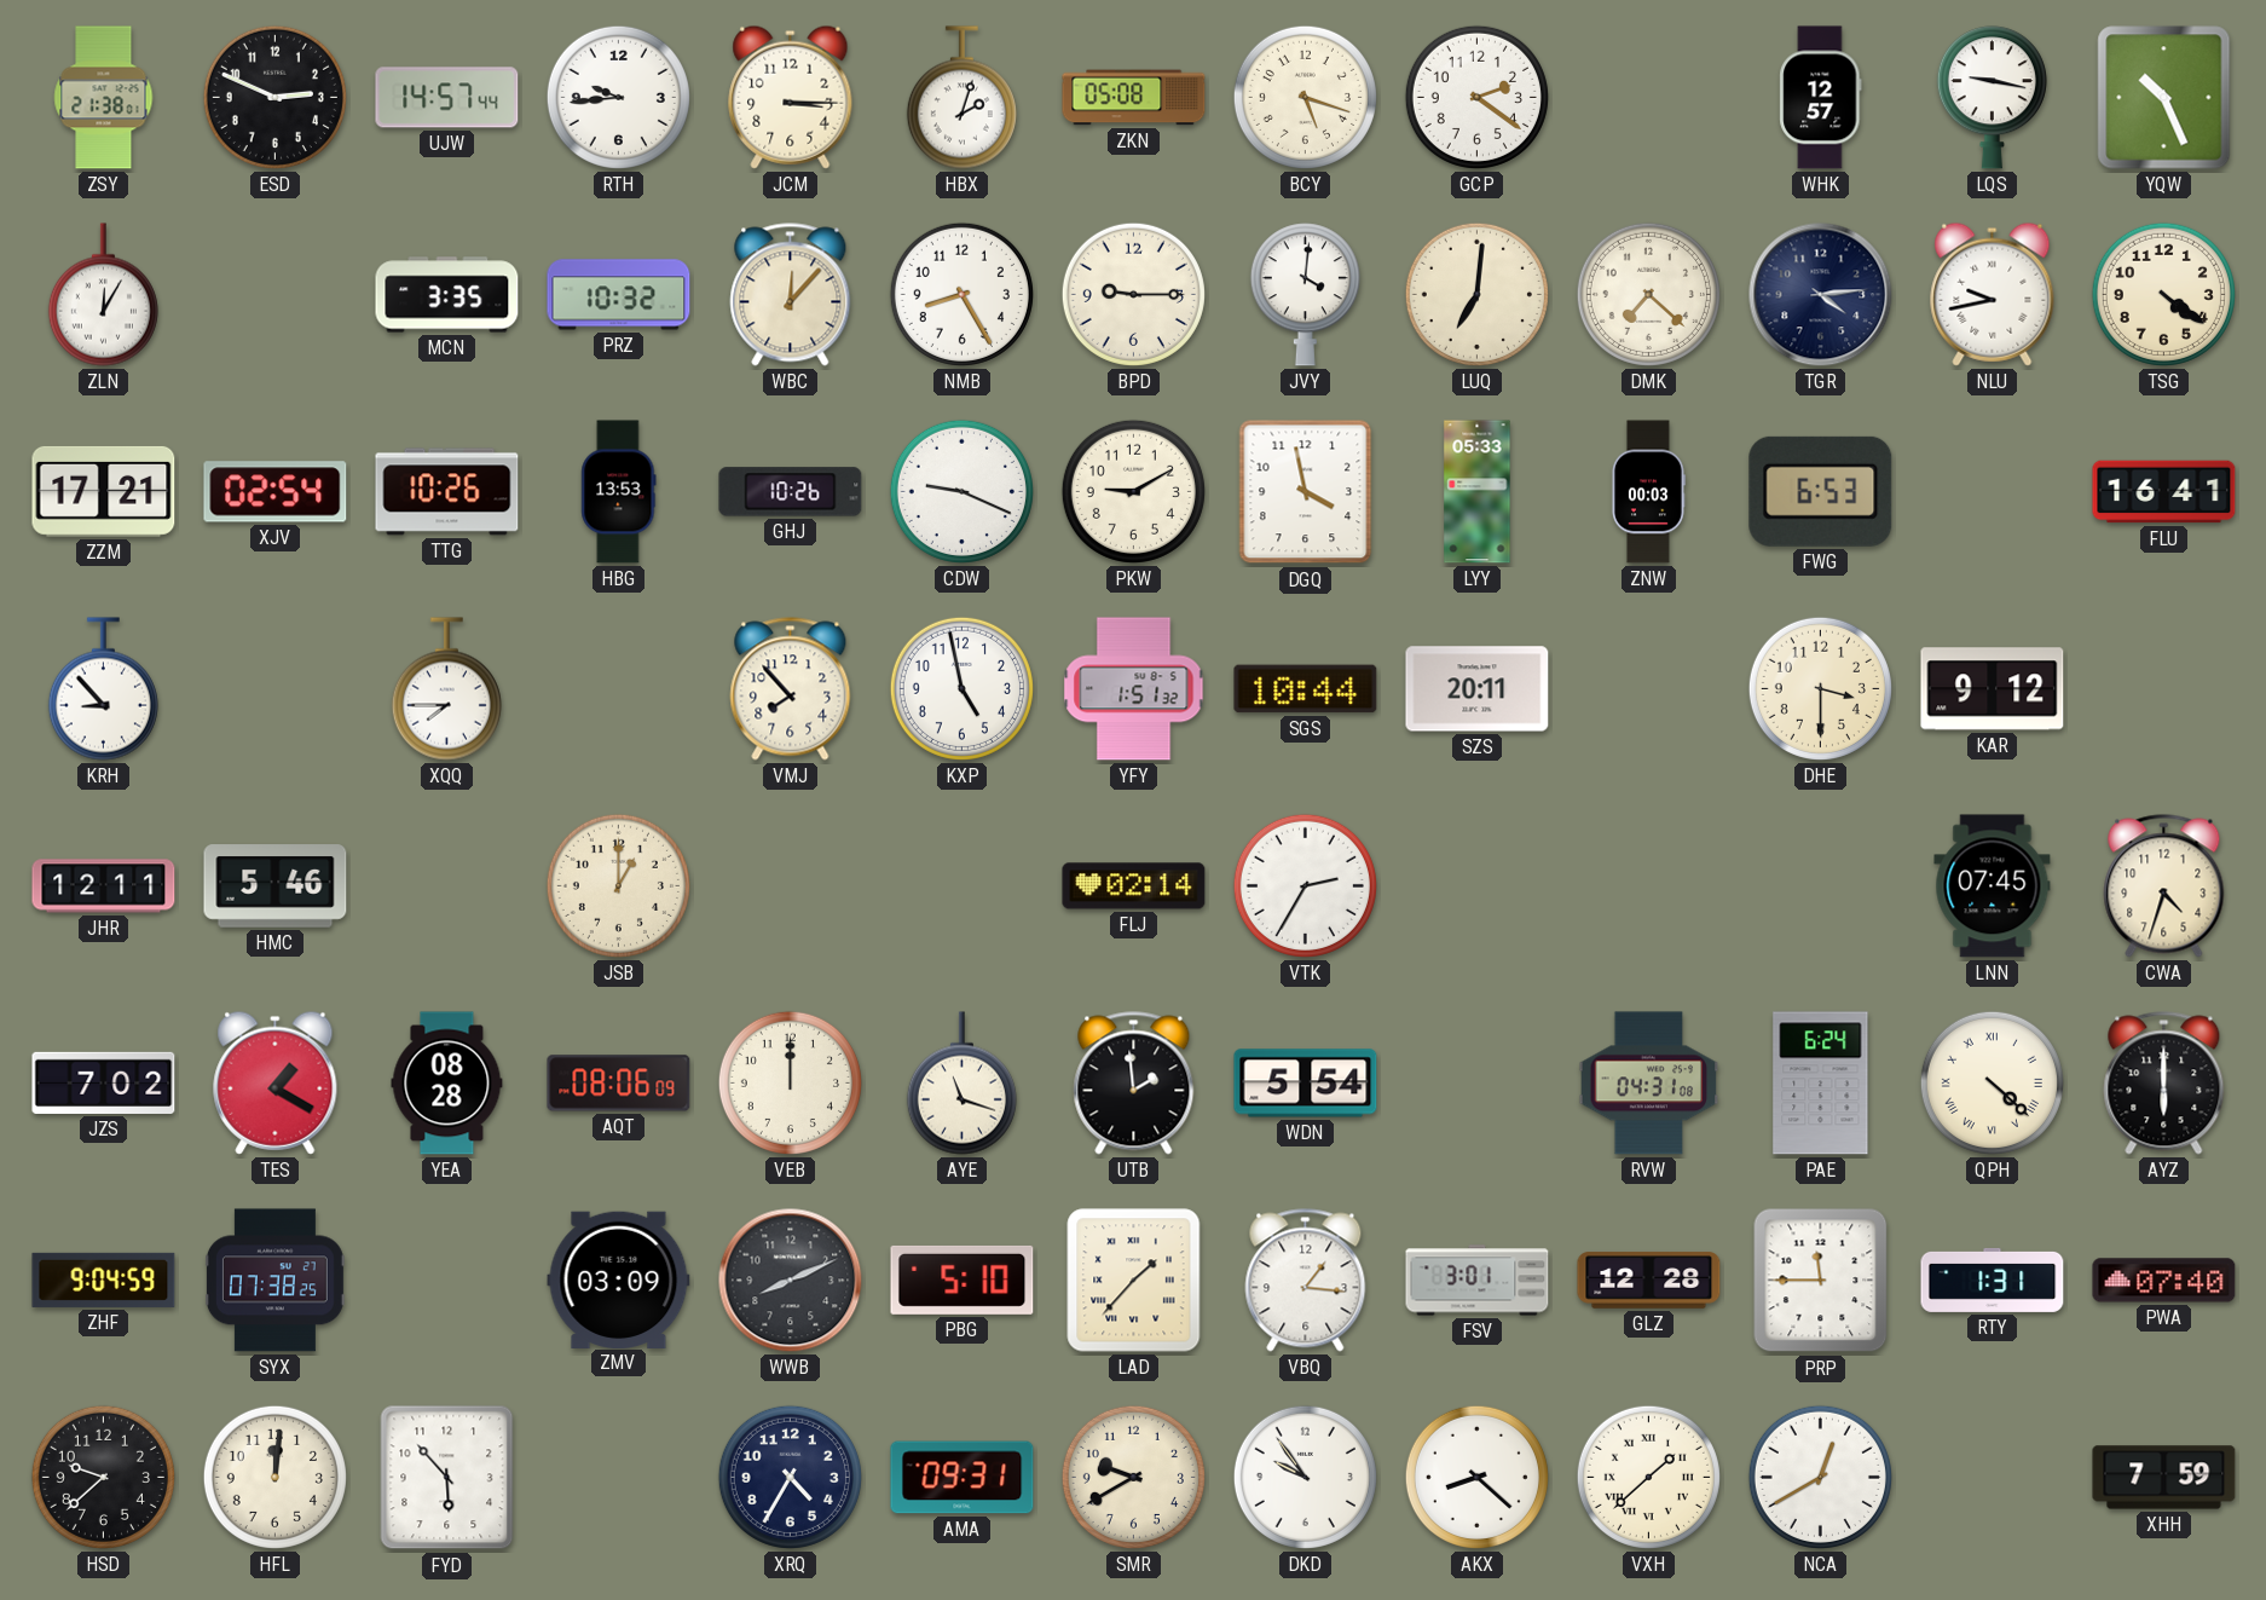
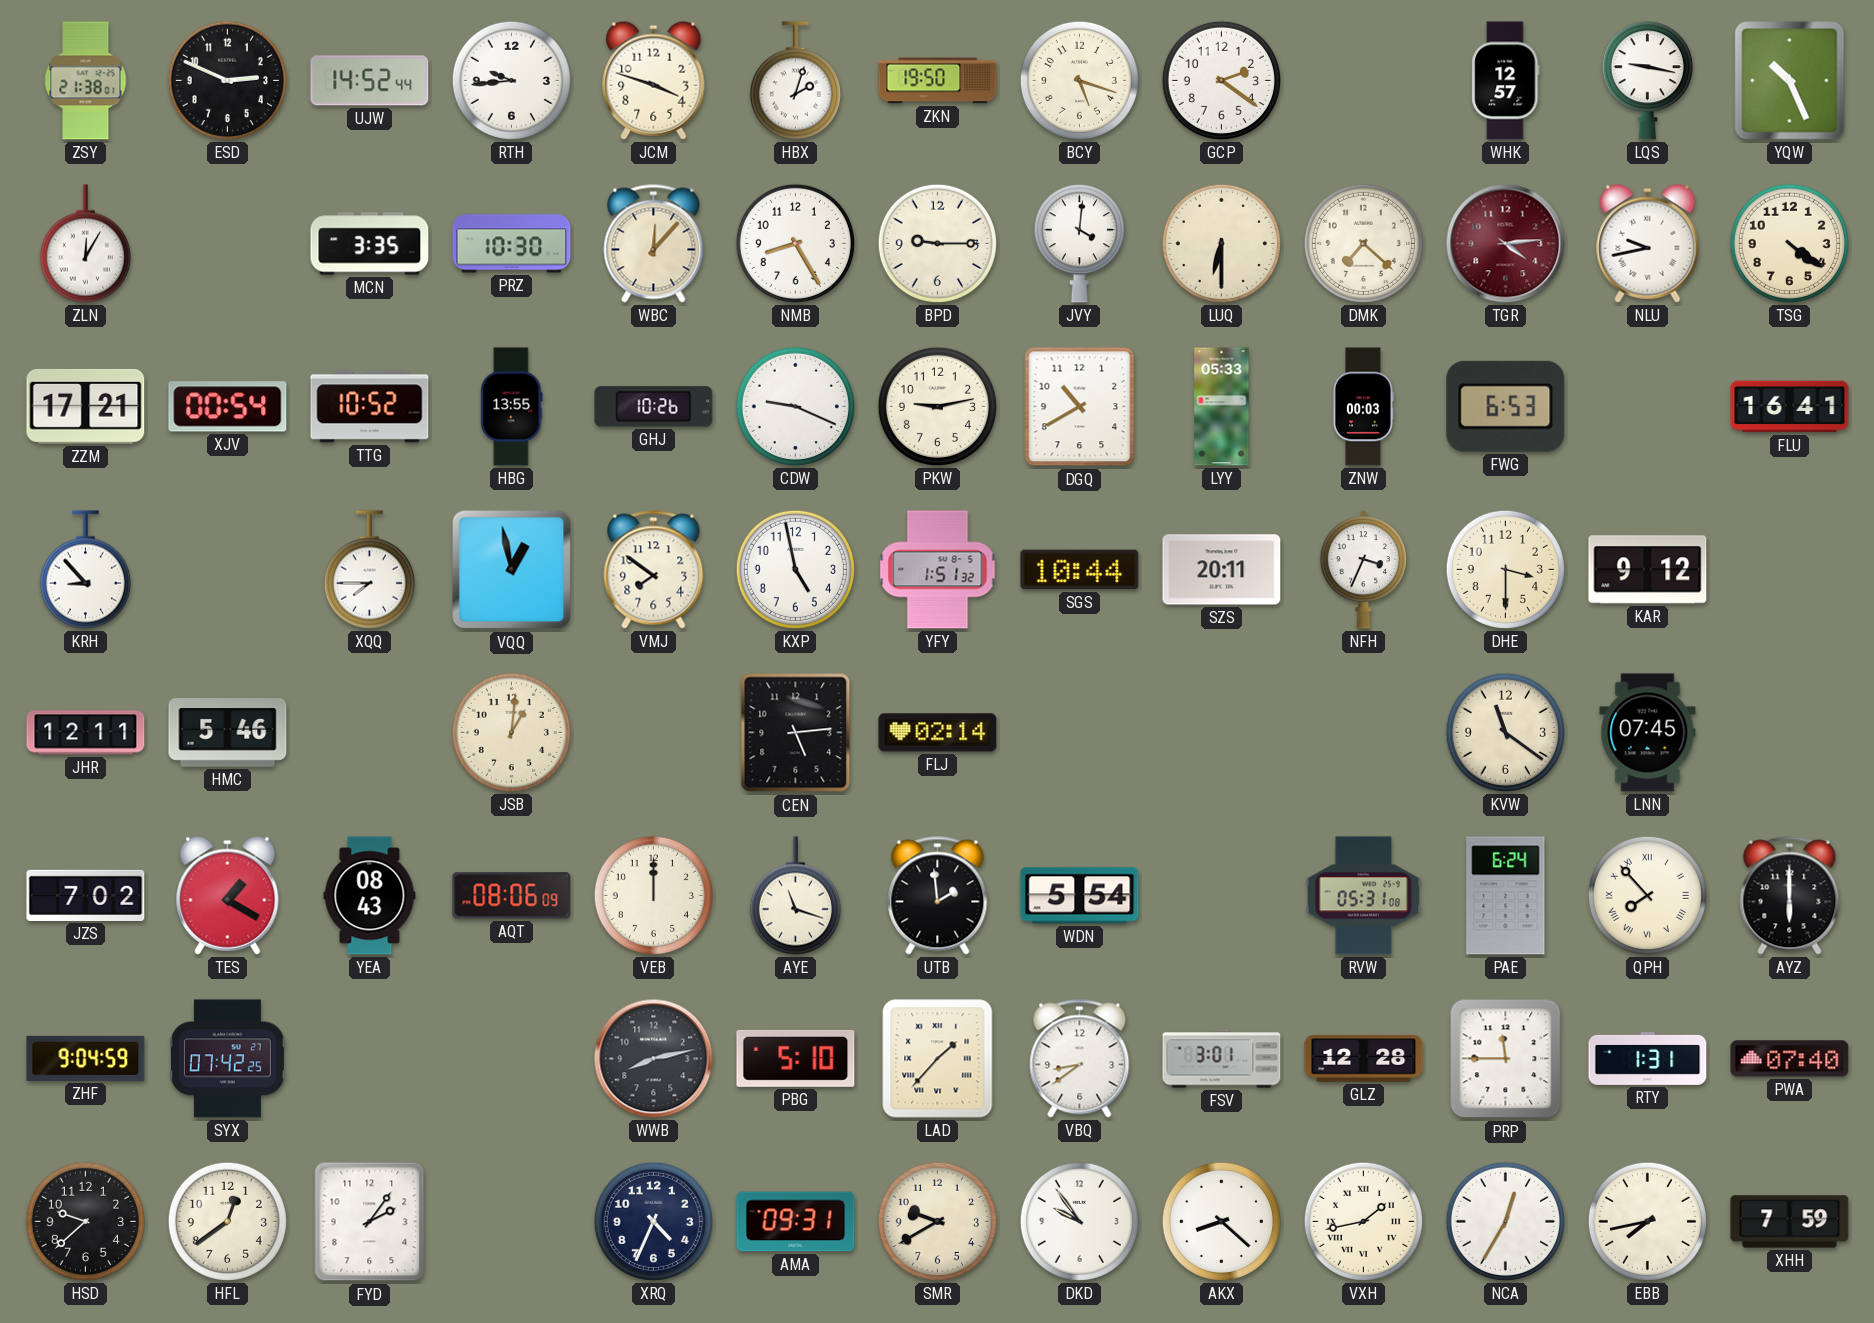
UJW: 14:57 -> 14:52 (370, 81)
JCM: 3:15 -> 3:48 (654, 80)
ZKN: 05:08 -> 19:50 (938, 81)
PRZ: 10:32 -> 10:30 (512, 244)
LUQ: 7:01 -> 6:30 (1221, 243)
TGR dial: navy -> burgundy (1506, 244)
XJV: 02:54 -> 00:54 (228, 407)
TTG: 10:26 -> 10:52 (370, 407)
HBG: 13:53 -> 13:55 (512, 407)
PKW: 9:10 -> 9:13 (937, 406)
DGQ: 3:58 -> 10:40 (1080, 407)
VQQ: none -> 12:58 (512, 570)
VMJ: 7:53 -> 7:51 (654, 570)
NFH: none -> 3:34 (1363, 570)
JSB: 1:00 -> 1:01 (511, 732)
CEN: none -> 5:14 (796, 733)
VTK: 2:35 -> none (1305, 885)
KVW: none -> 11:21 (1505, 732)
CWA: 4:33 -> none (2164, 886)
YEA: 08:28 -> 08:43 (370, 896)
RVW: 04:31 -> 05:31 (1364, 896)
QPH: 4:22 -> 7:53 (1647, 895)
SYX: 07:38 -> 07:42 (227, 1059)
ZMV: 03:09 -> none (619, 1280)
WWB: 8:11 -> 8:13 (654, 1059)
VBQ: 1:16 -> 8:39 (1080, 1059)
HFL: 12:01 -> 12:39 (227, 1221)
FYD: 5:53 -> 2:06 (370, 1222)
XRQ: 4:35 -> 4:34 (653, 1221)
VXH: 1:38 -> 1:43 (1363, 1221)
NCA: 12:40 -> 12:35 (1505, 1221)
EBB: none -> 7:43 (1647, 1221)
